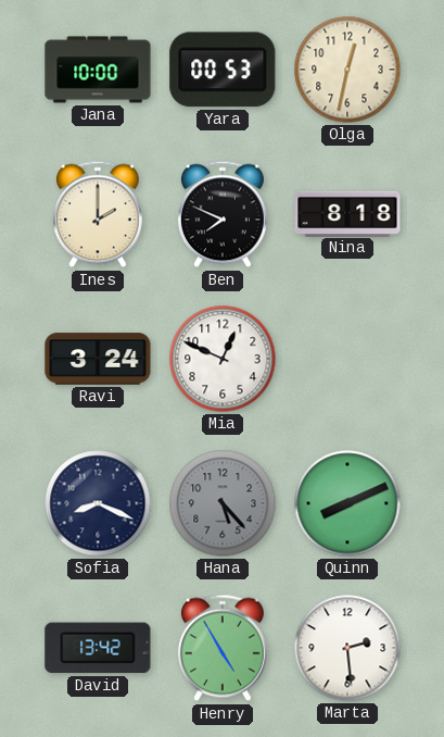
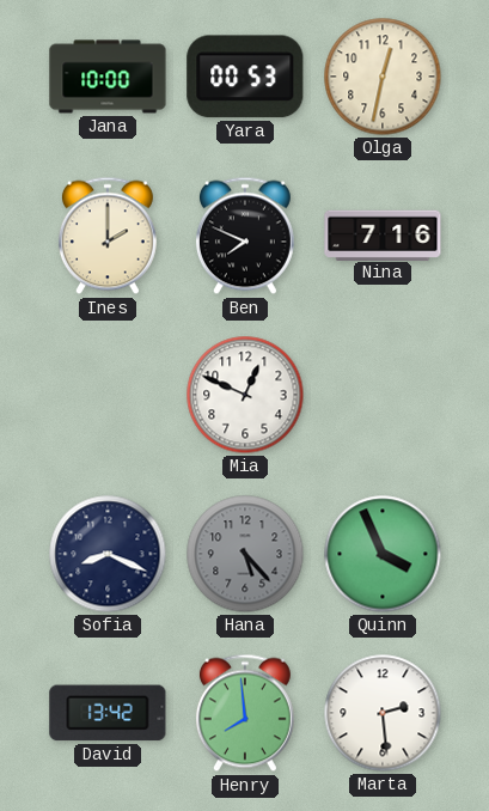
Nina: 8:18 -> 7:16 (383, 234)
Ravi: 3:24 -> none (98, 359)
Quinn: 8:11 -> 3:56 (383, 554)
Henry: 4:55 -> 7:59 (245, 713)
